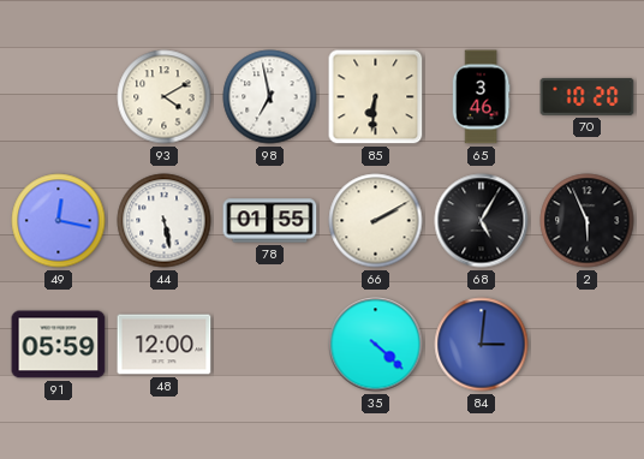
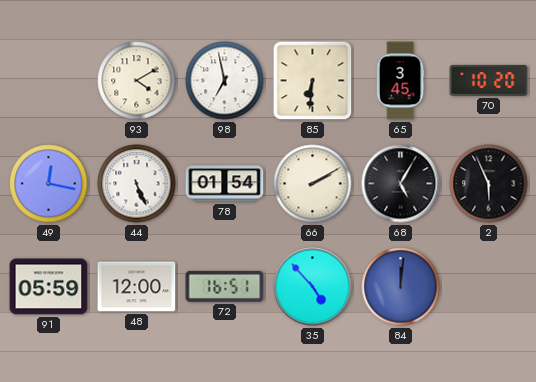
65: 3:46 -> 3:45 (400, 81)
44: 5:28 -> 5:26 (137, 184)
78: 01:55 -> 01:54 (225, 184)
72: none -> 16:51 (225, 286)
35: 4:22 -> 4:53 (313, 287)
84: 3:01 -> 12:01 (401, 287)
